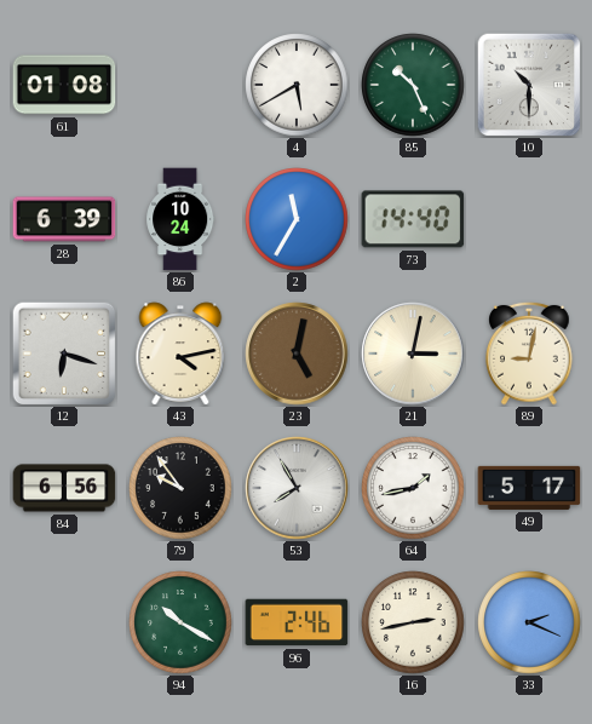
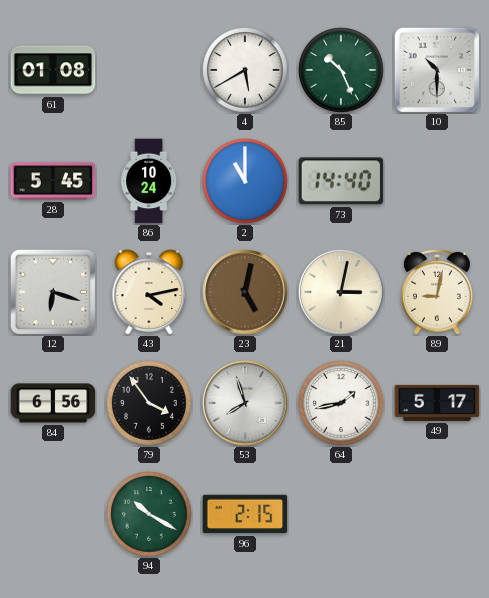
28: 6:39 -> 5:45 (53, 181)
2: 11:35 -> 11:00 (245, 181)
79: 9:54 -> 3:54 (149, 403)
53: 7:55 -> 7:57 (245, 403)
96: 2:46 -> 2:15 (245, 514)
16: 2:43 -> none (413, 622)
33: 2:19 -> none (529, 622)
